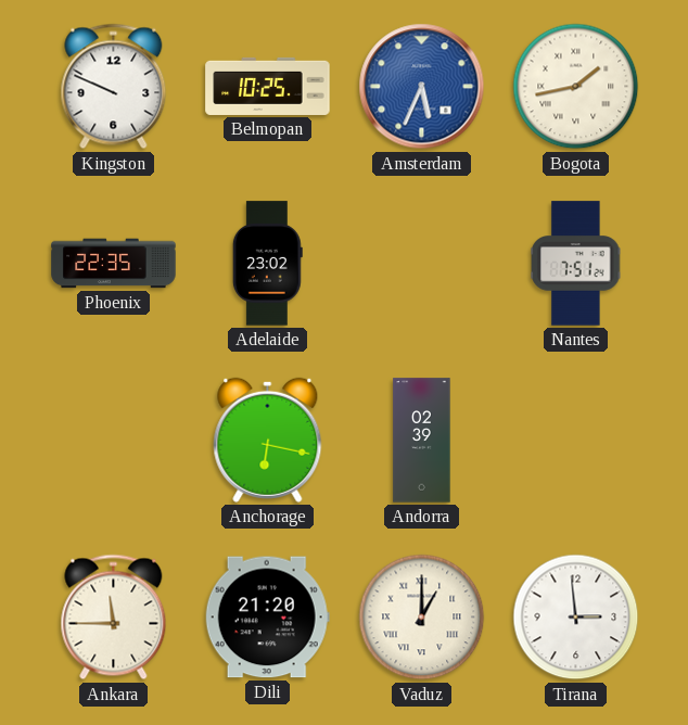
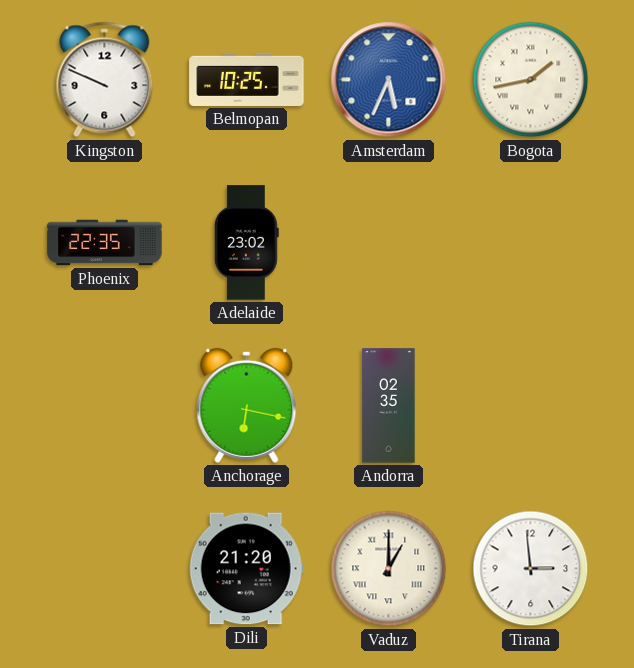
Nantes: 7:51 -> none (576, 264)
Andorra: 02:39 -> 02:35 (389, 406)
Ankara: 11:45 -> none (114, 618)
